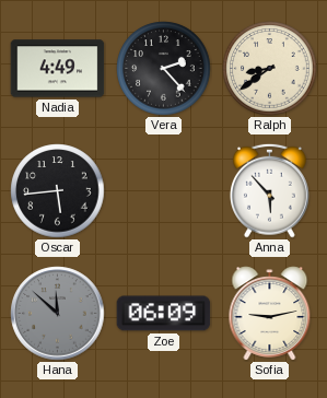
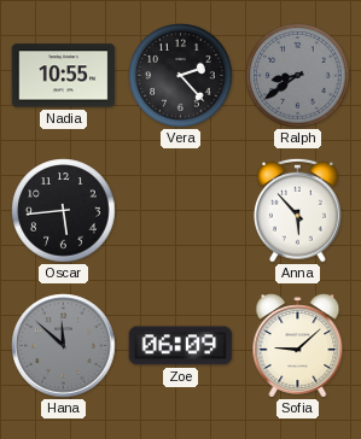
Nadia: 4:49 -> 10:55 (64, 76)
Ralph dial: cream -> grey (298, 76)
Sofia: 9:13 -> 9:08 (298, 346)
